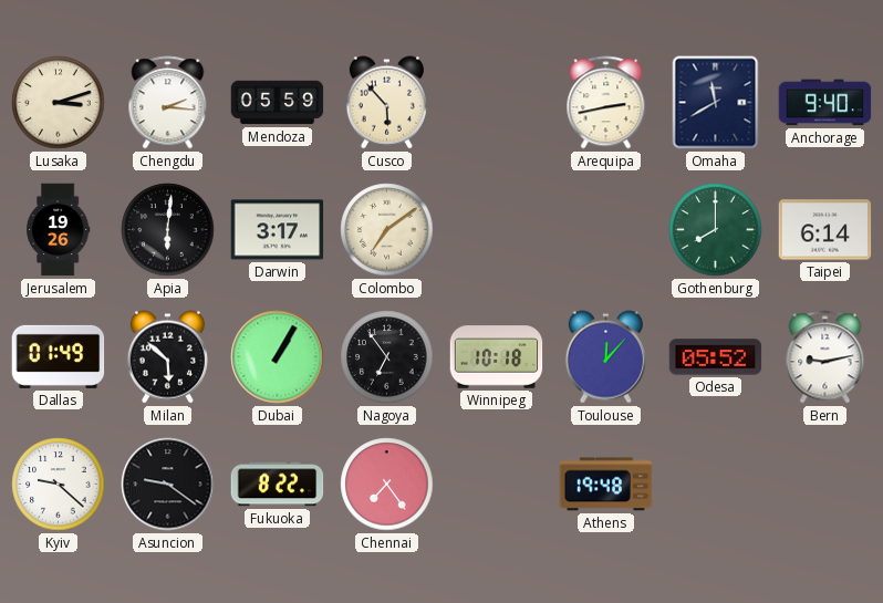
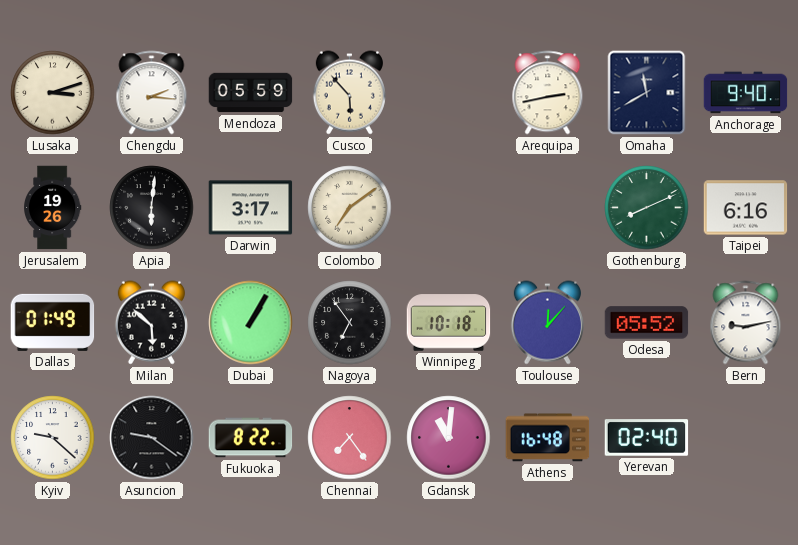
Gothenburg: 8:00 -> 8:11 (647, 208)
Taipei: 6:14 -> 6:16 (746, 208)
Gdansk: none -> 11:01 (449, 438)
Athens: 19:48 -> 16:48 (548, 438)
Yerevan: none -> 02:40 (647, 438)
